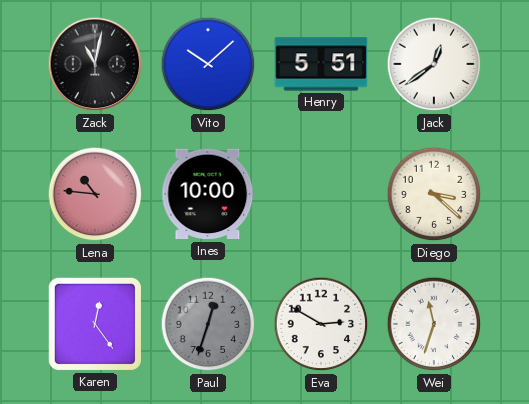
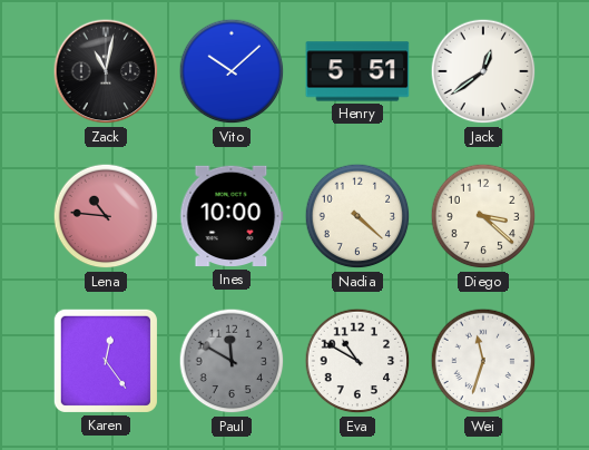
Nadia: none -> 4:22 (357, 216)
Paul: 12:33 -> 11:50 (232, 361)
Eva: 2:50 -> 10:50 (357, 361)
